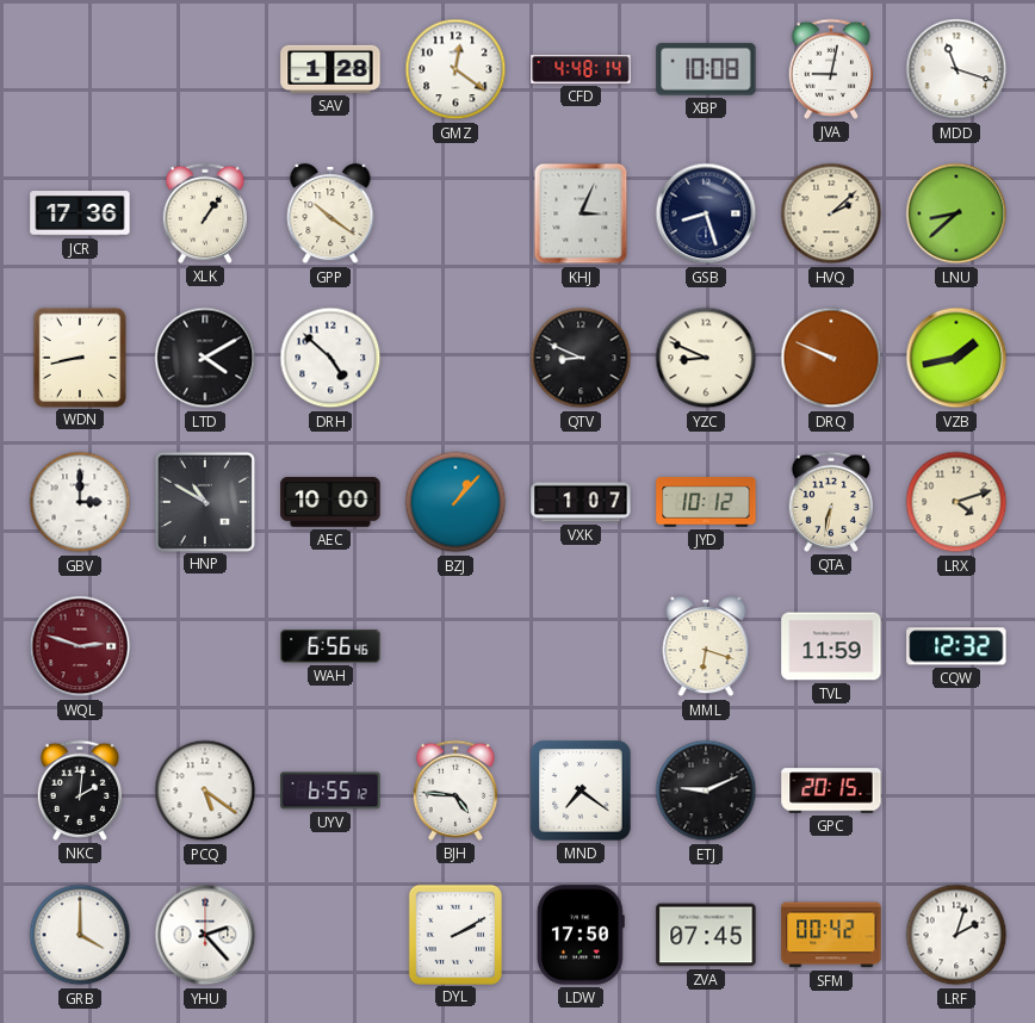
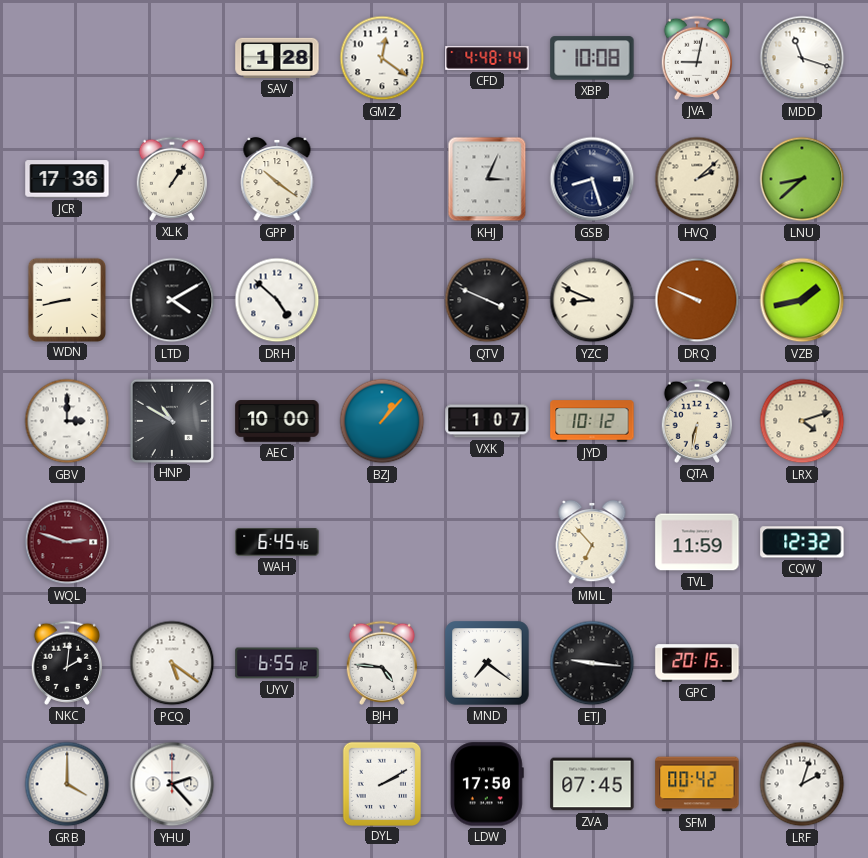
QTV: 8:49 -> 3:49 (487, 300)
WAH: 6:56 -> 6:45 (277, 542)
MML: 6:18 -> 6:53 (592, 542)
ETJ: 9:11 -> 9:16 (592, 663)
